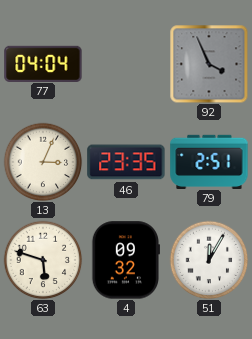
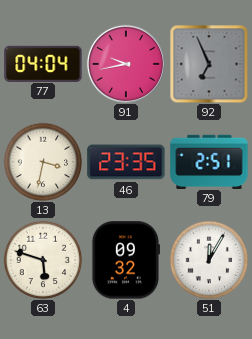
91: none -> 9:43 (126, 64)
92: 3:56 -> 6:56 (209, 64)
13: 3:04 -> 3:32 (43, 162)
